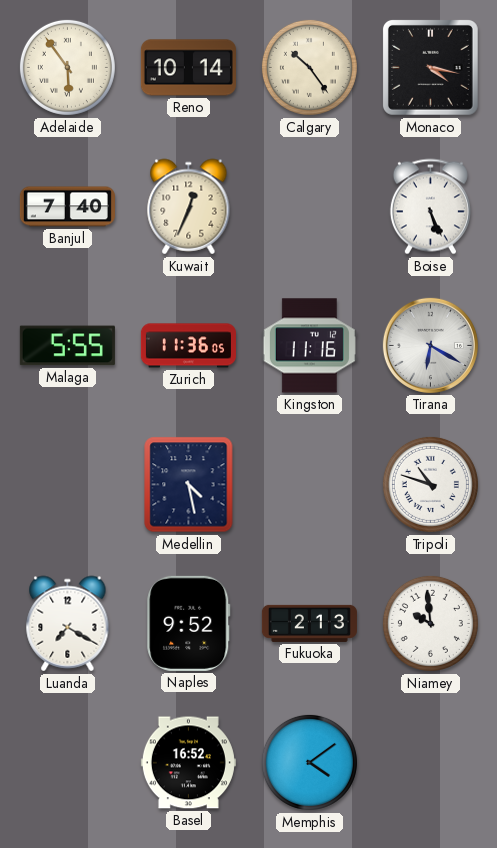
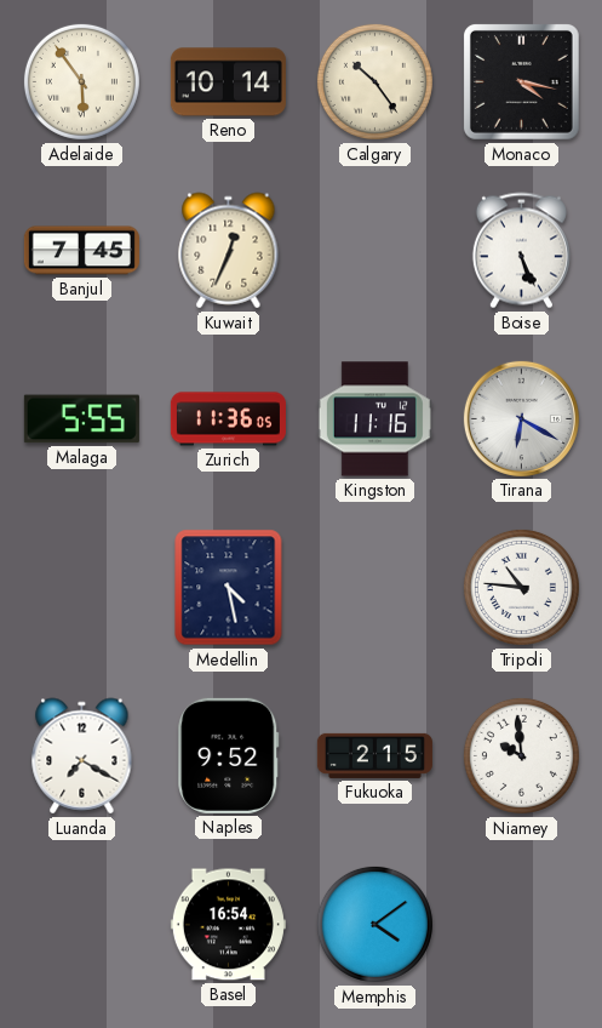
Banjul: 7:40 -> 7:45 (81, 251)
Tripoli: 10:48 -> 10:46 (521, 587)
Fukuoka: 2:13 -> 2:15 (374, 755)
Basel: 16:52 -> 16:54 (228, 925)
